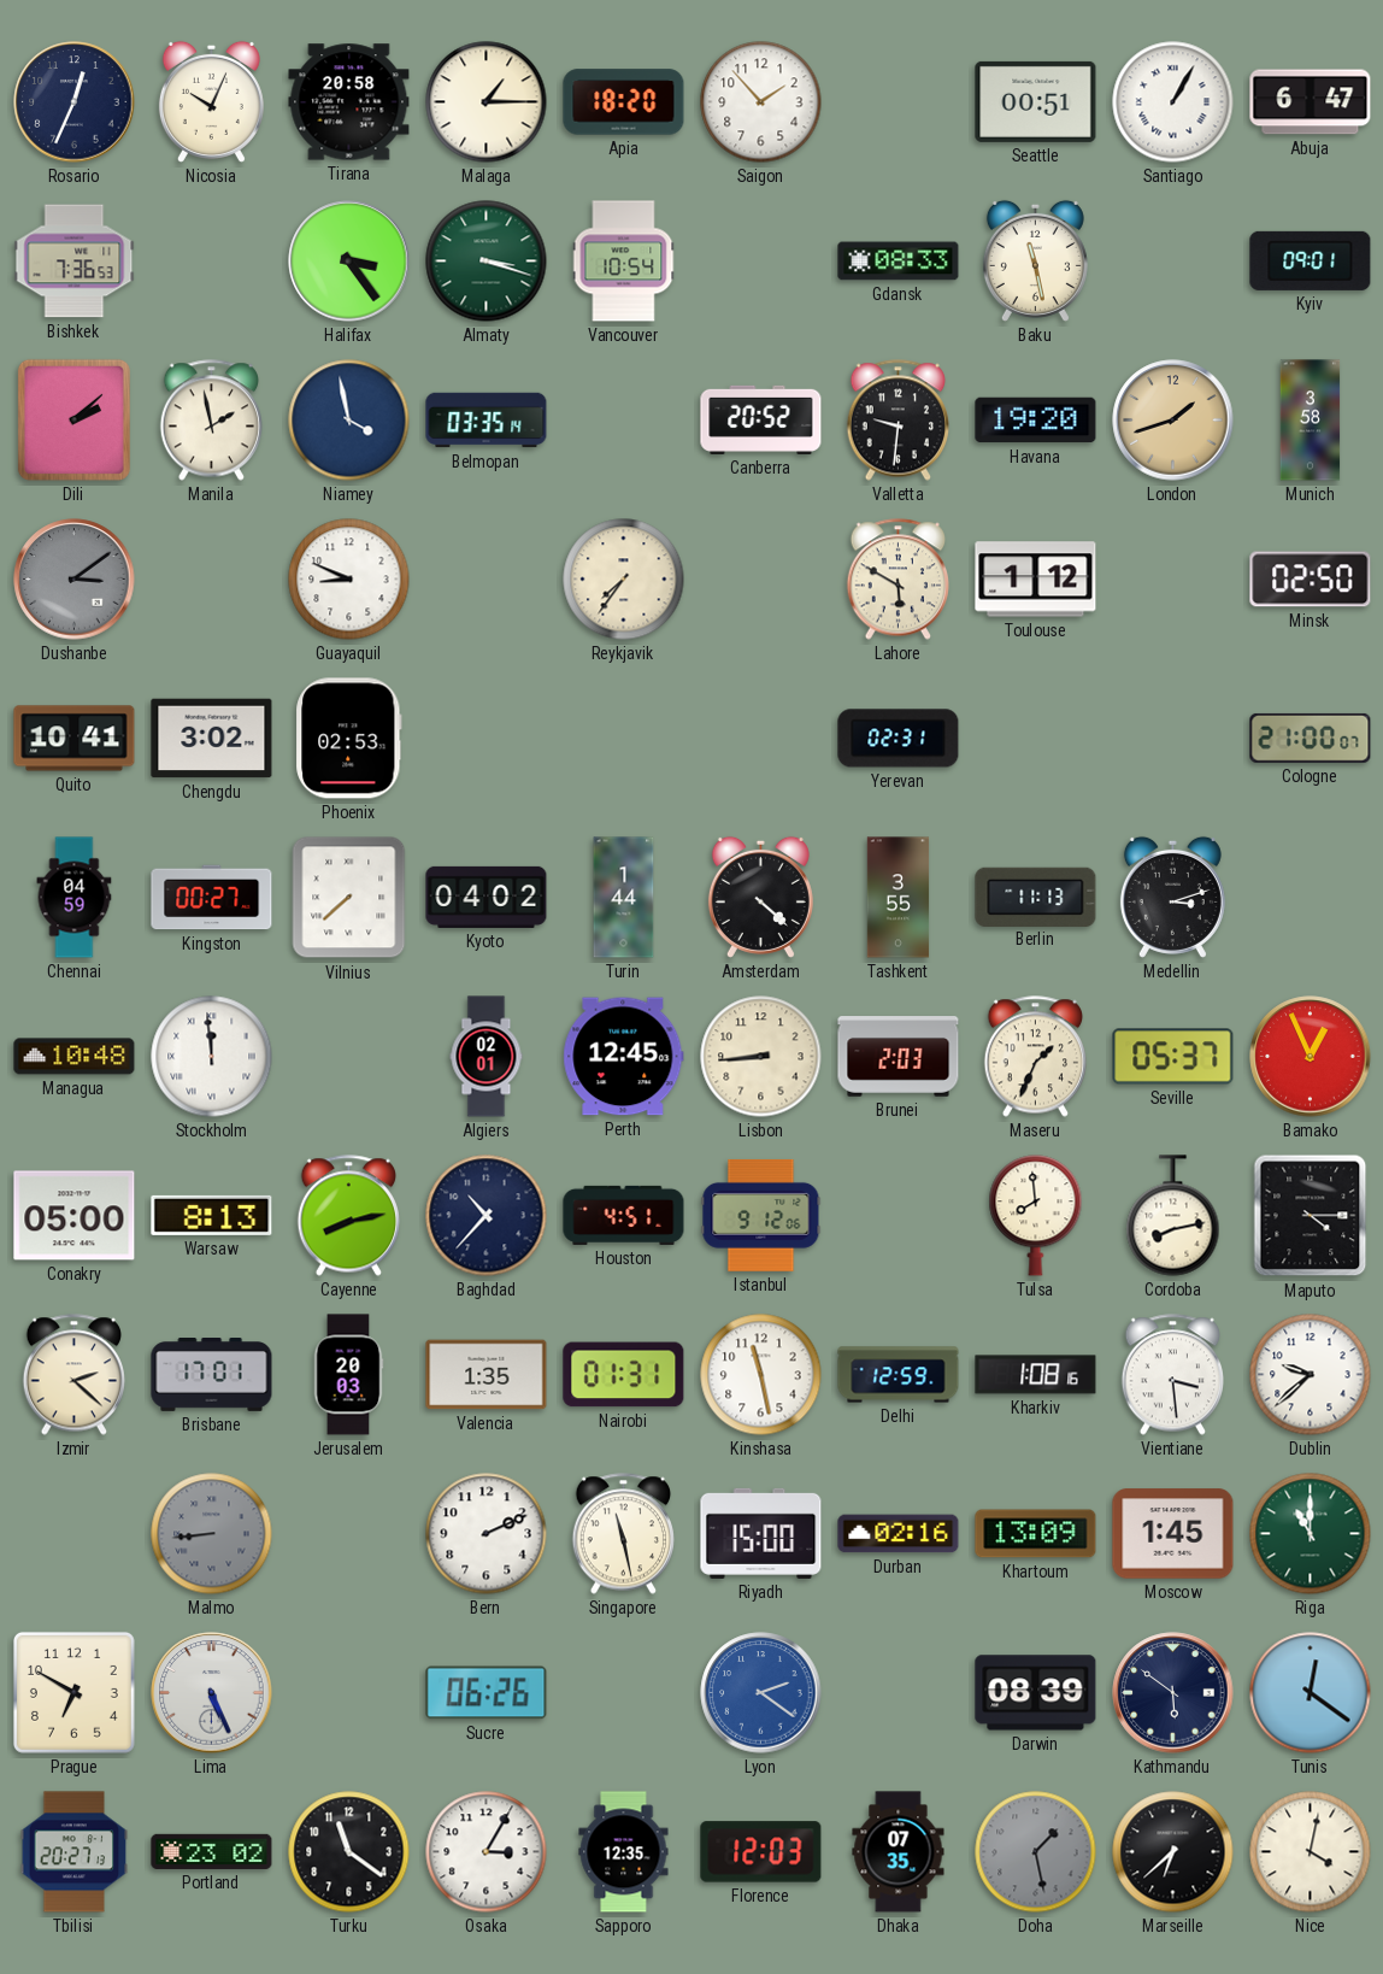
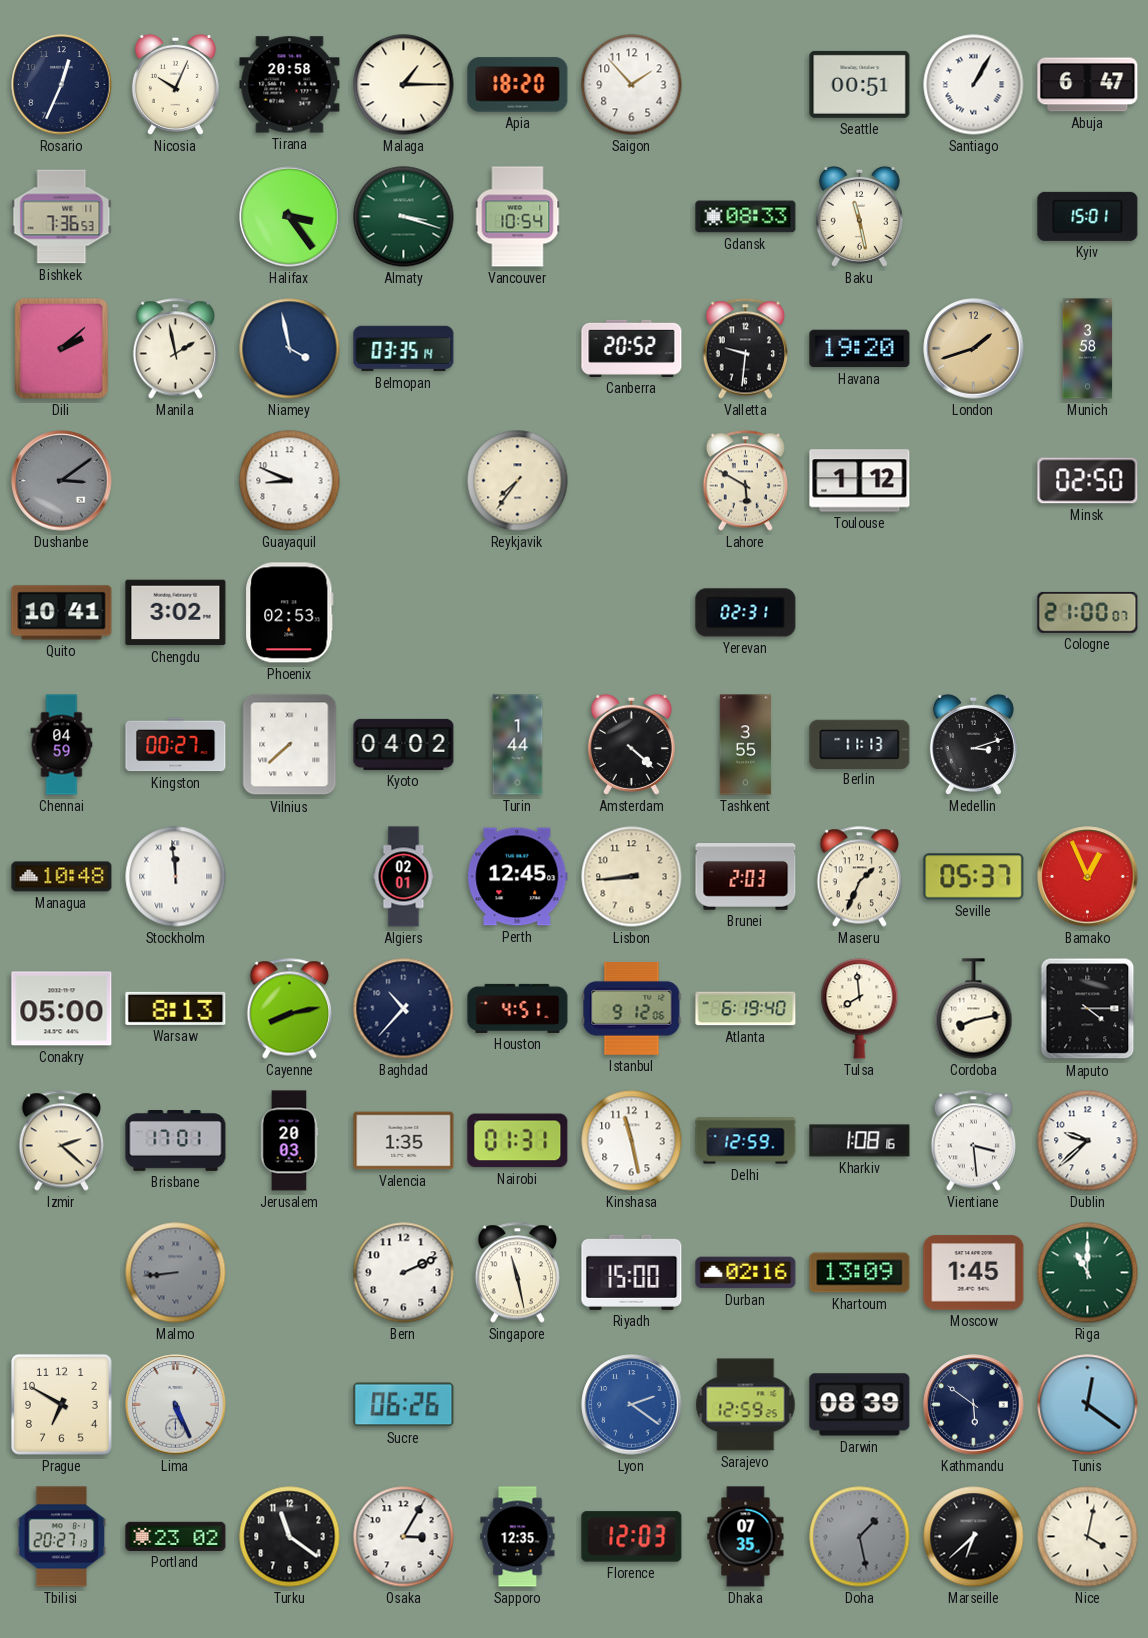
Kyiv: 09:01 -> 15:01 (1088, 216)
Atlanta: none -> 6:19 (746, 1009)
Sarajevo: none -> 12:59 (746, 1405)
